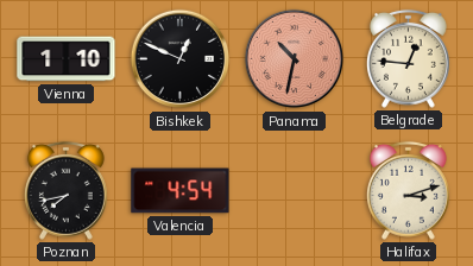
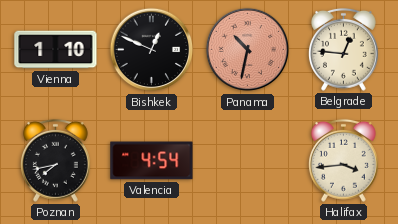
Halifax: 3:12 -> 3:44 (343, 160)
